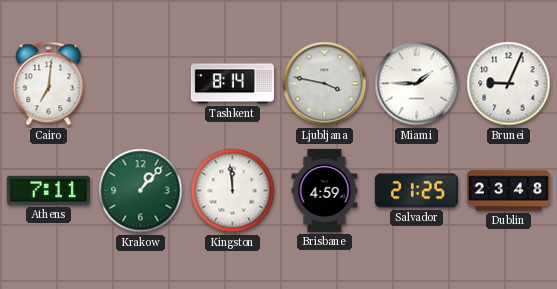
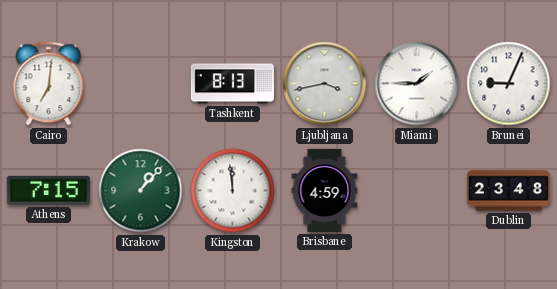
Tashkent: 8:14 -> 8:13 (232, 84)
Ljubljana: 3:47 -> 3:43 (325, 84)
Athens: 7:11 -> 7:15 (48, 190)
Salvador: 21:25 -> none (416, 191)
